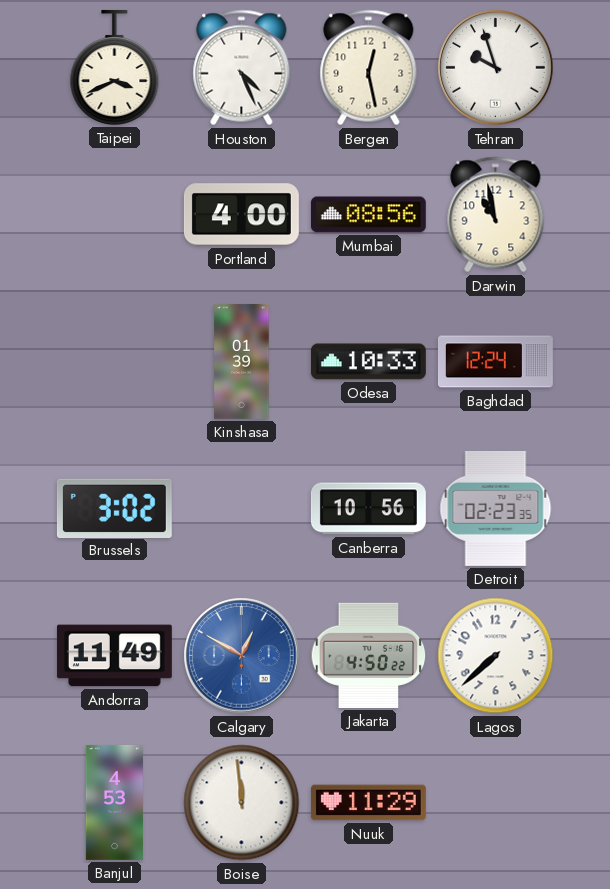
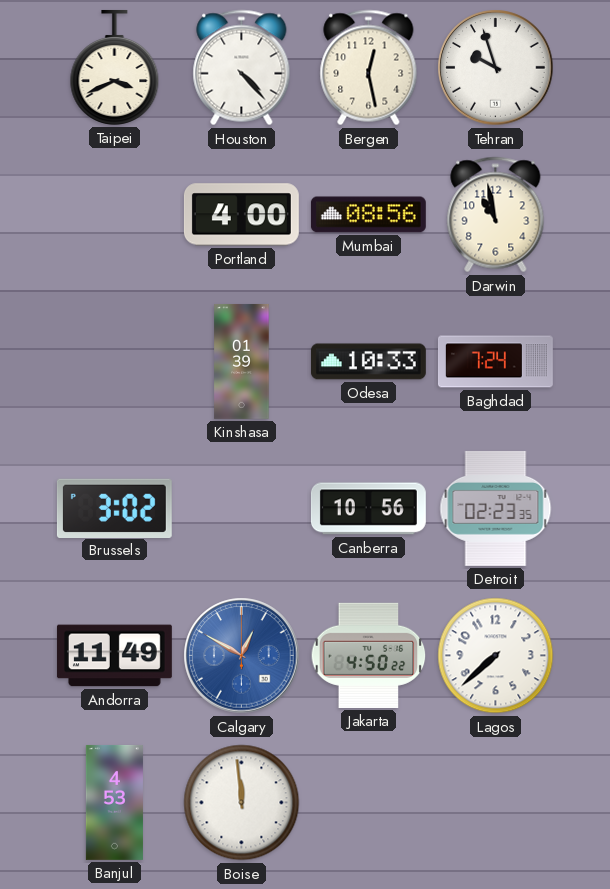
Houston: 4:26 -> 4:23 (242, 68)
Baghdad: 12:24 -> 7:24 (495, 362)
Nuuk: 11:29 -> none (368, 803)
